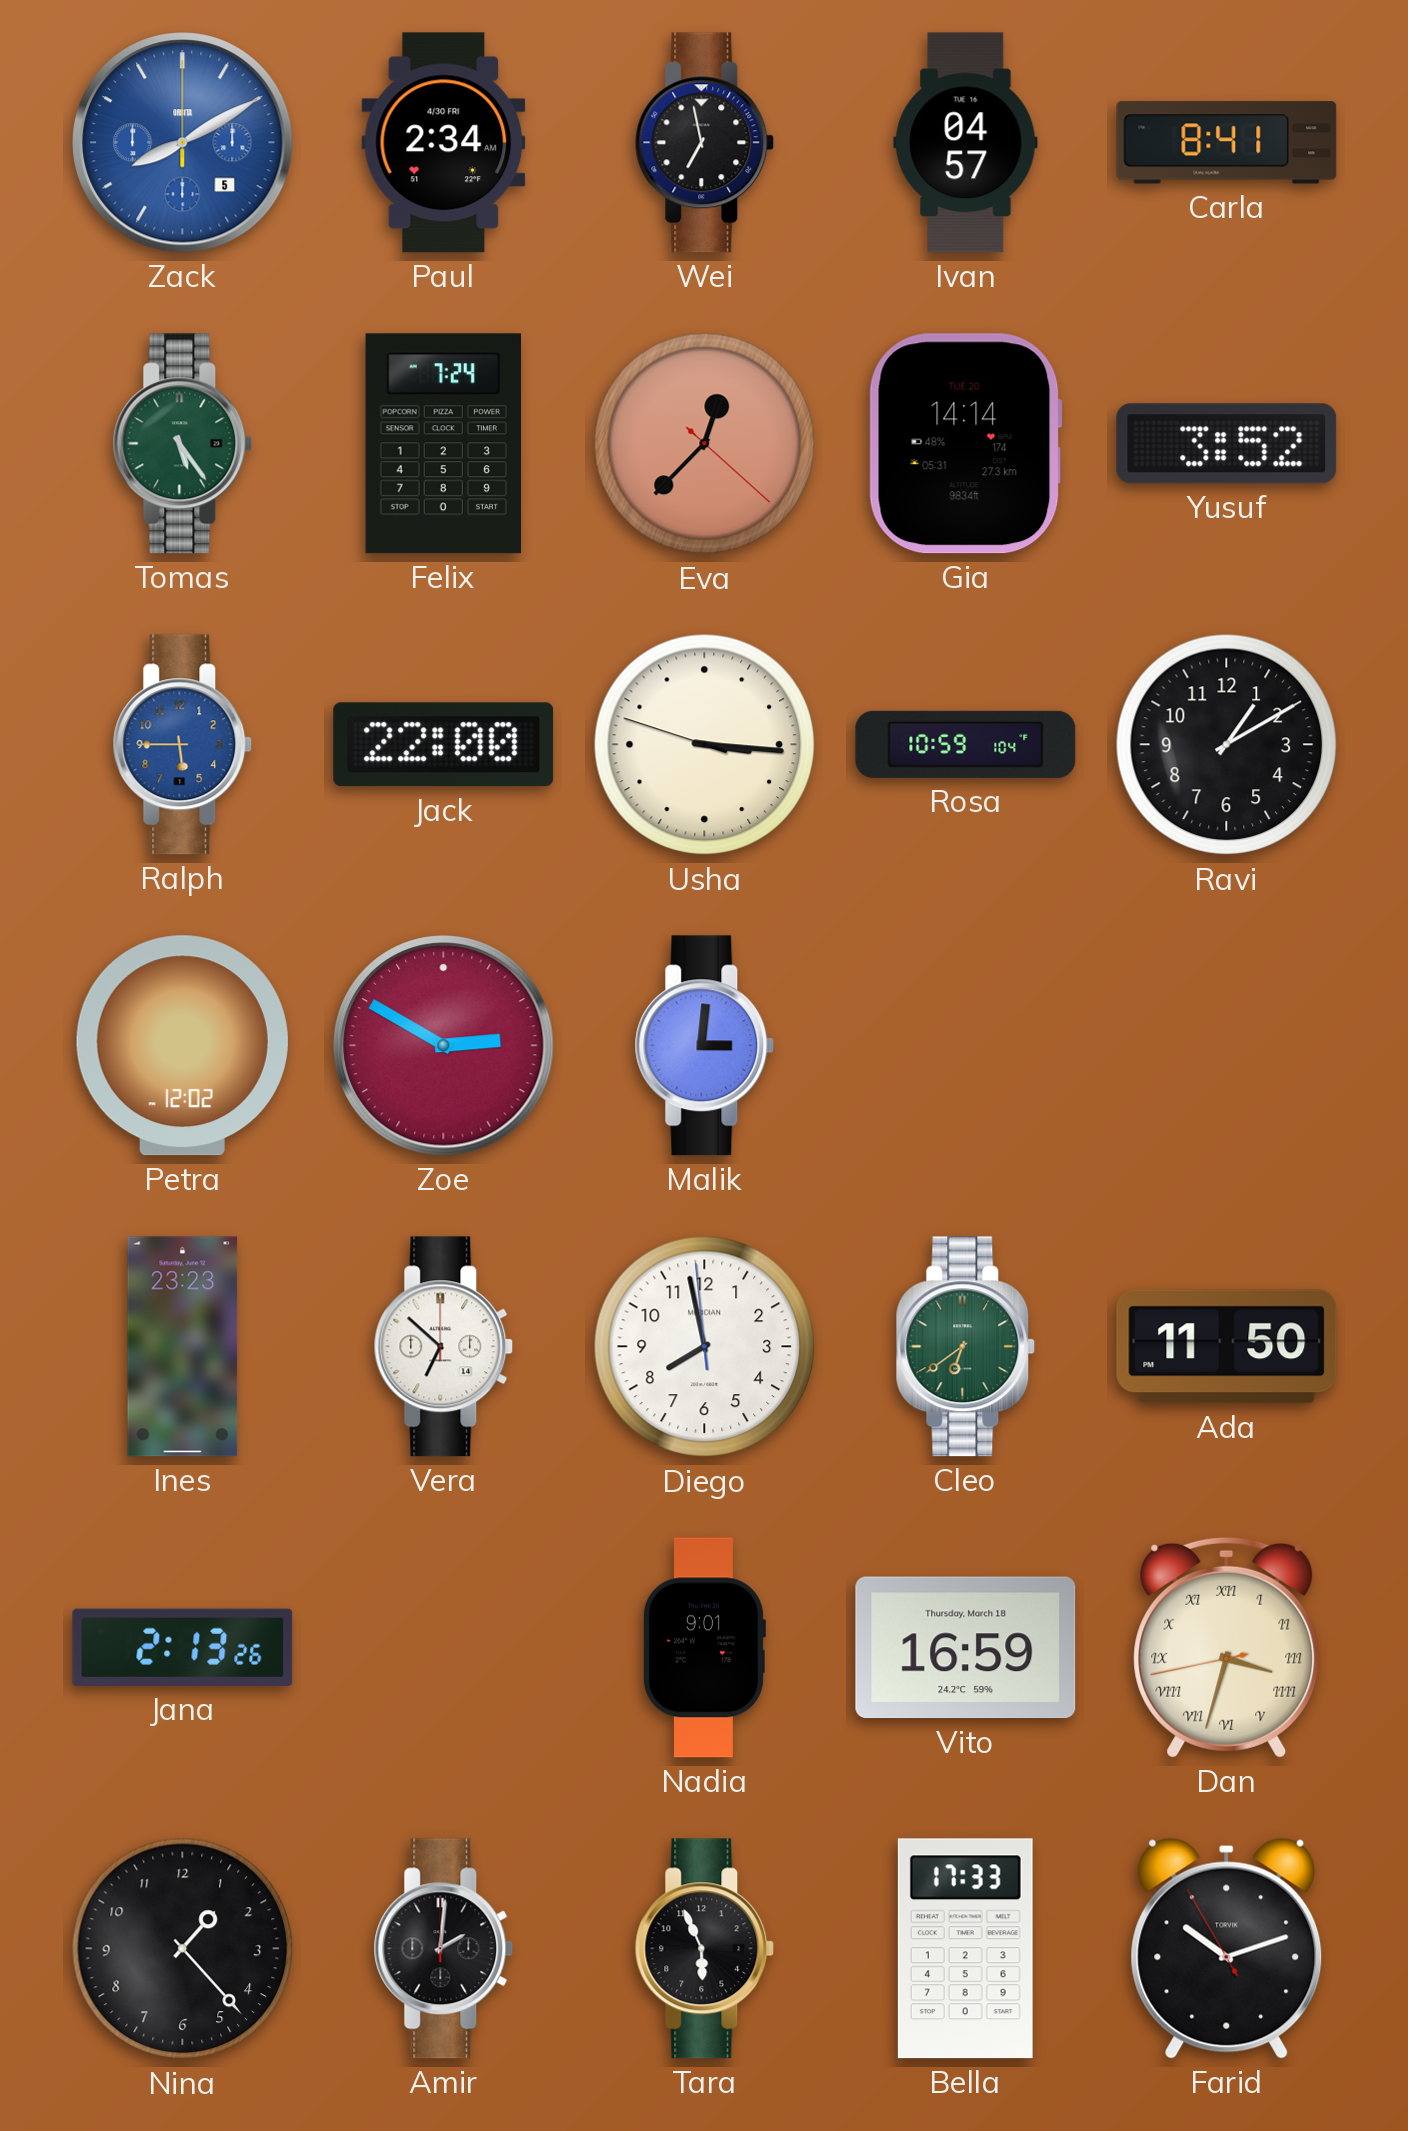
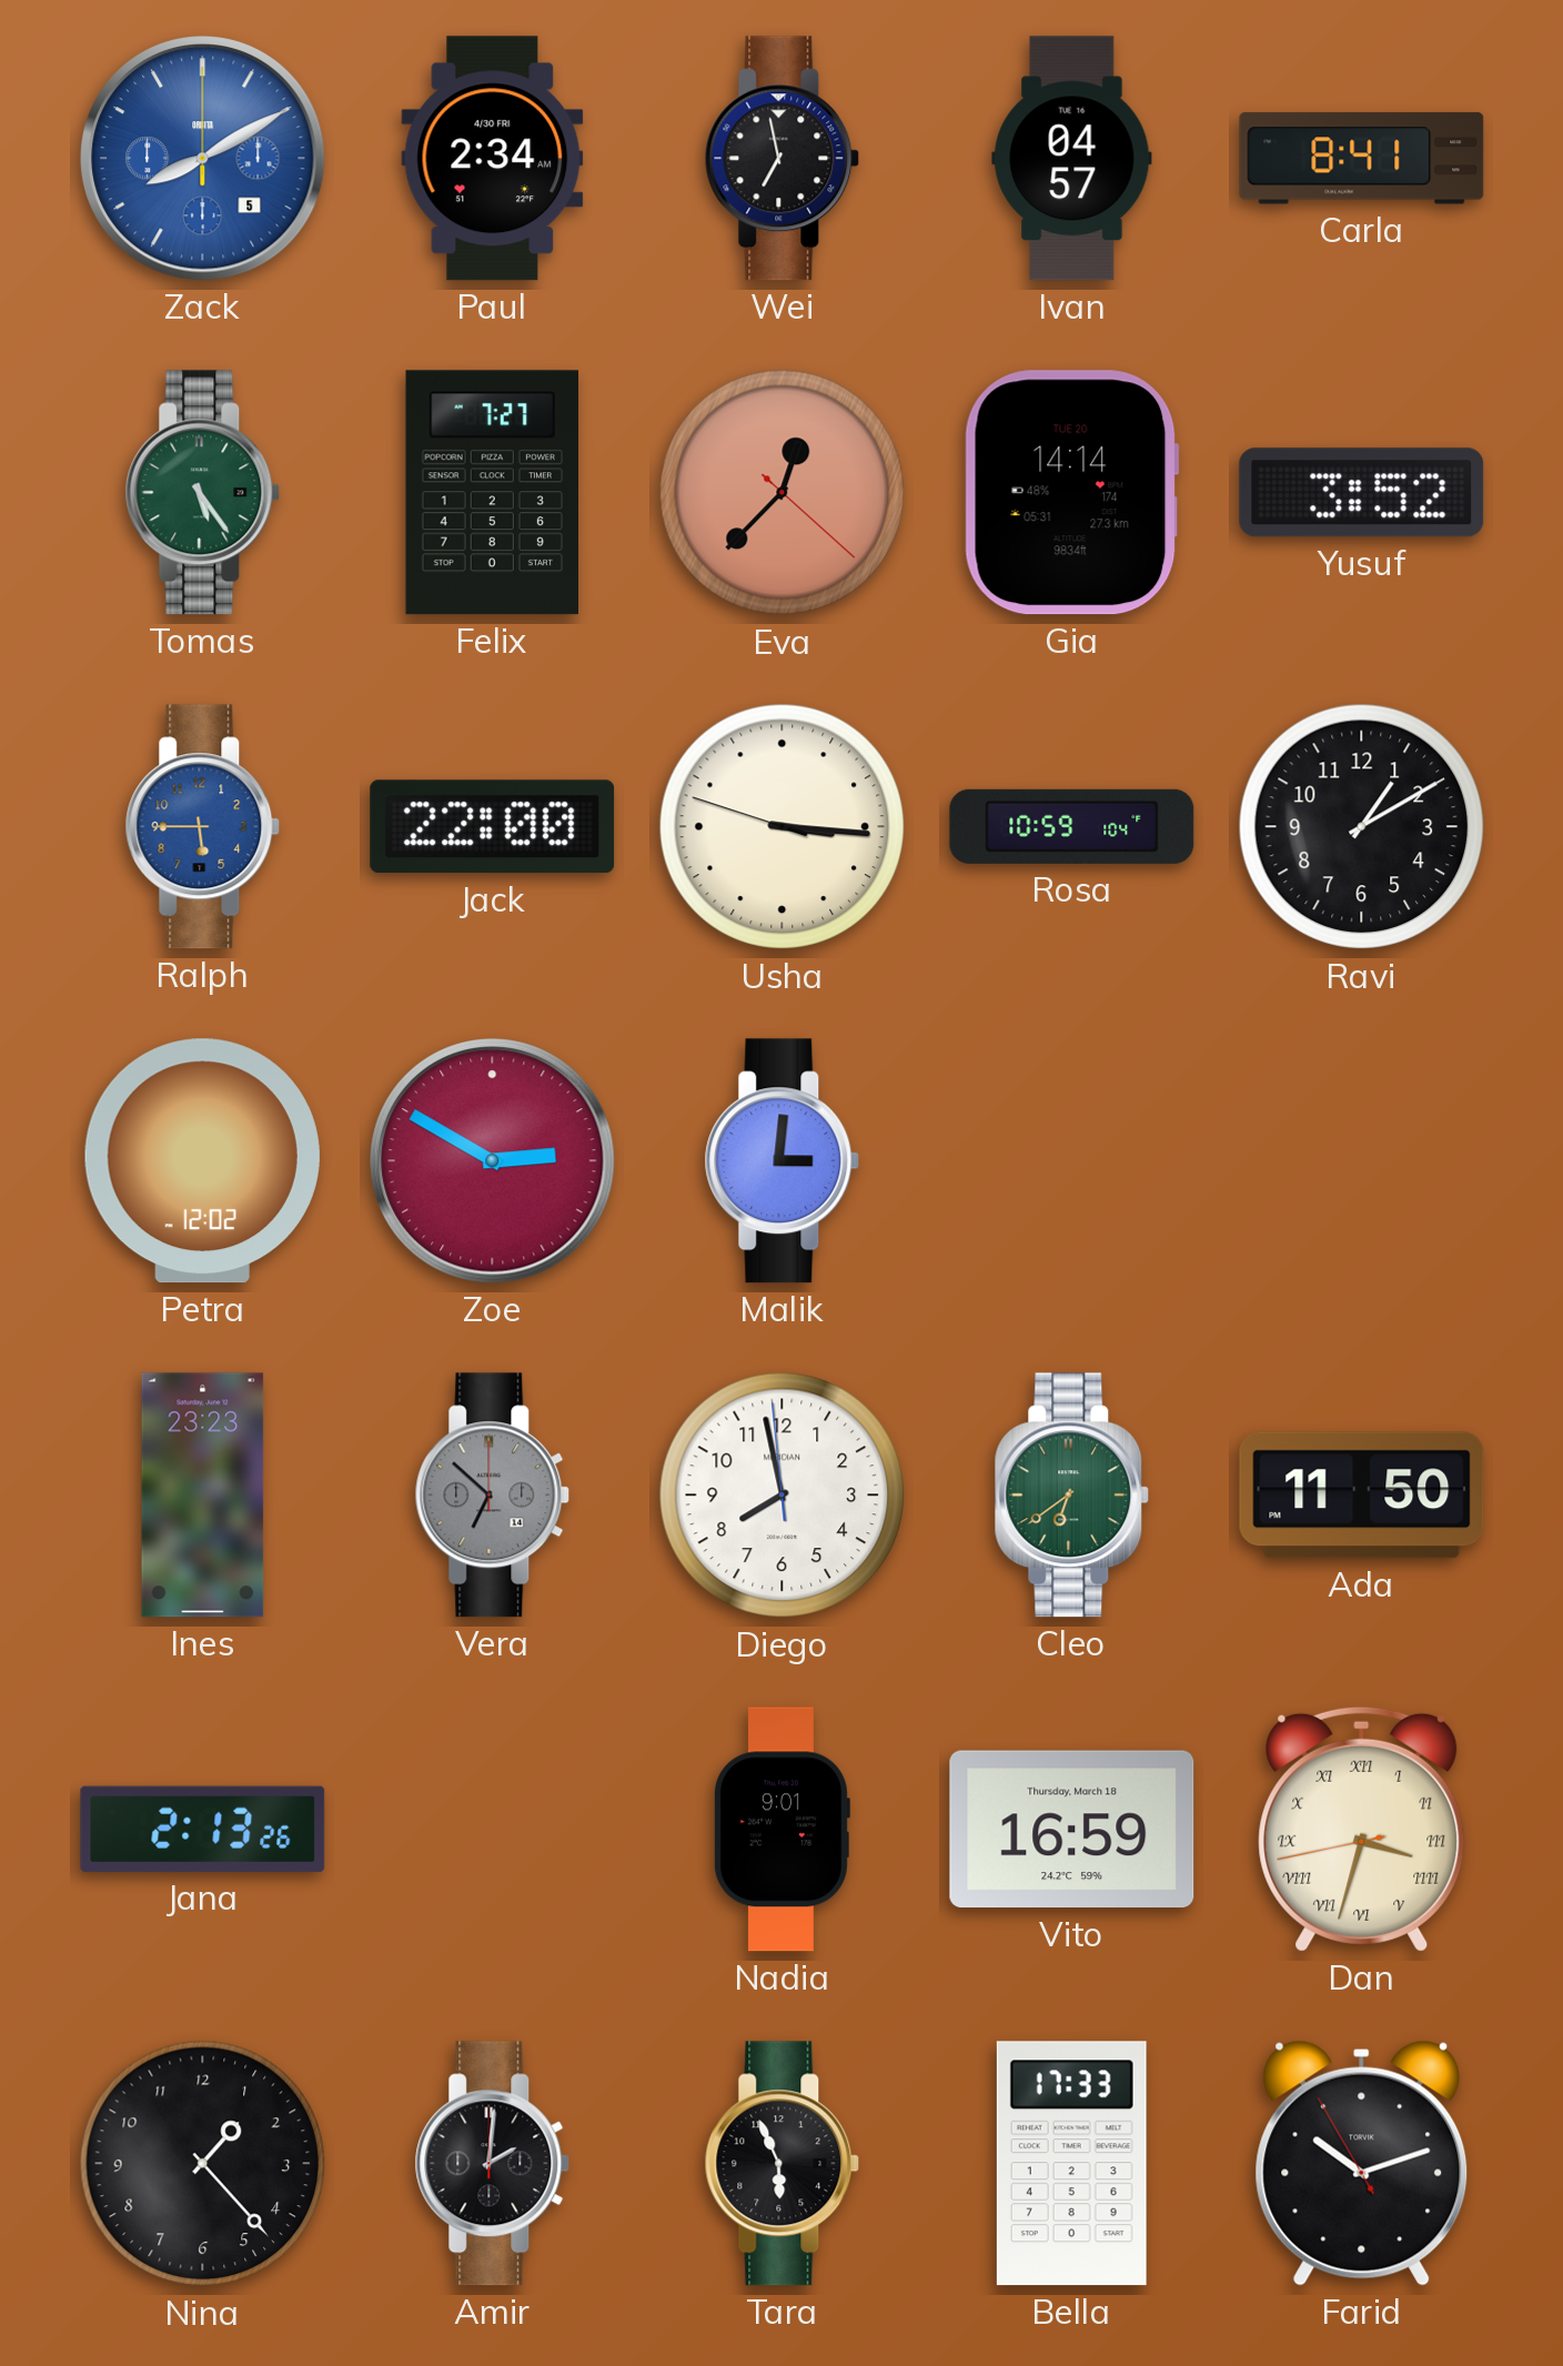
Felix: 7:24 -> 7:27 (492, 493)
Vera dial: white -> grey (493, 1496)
